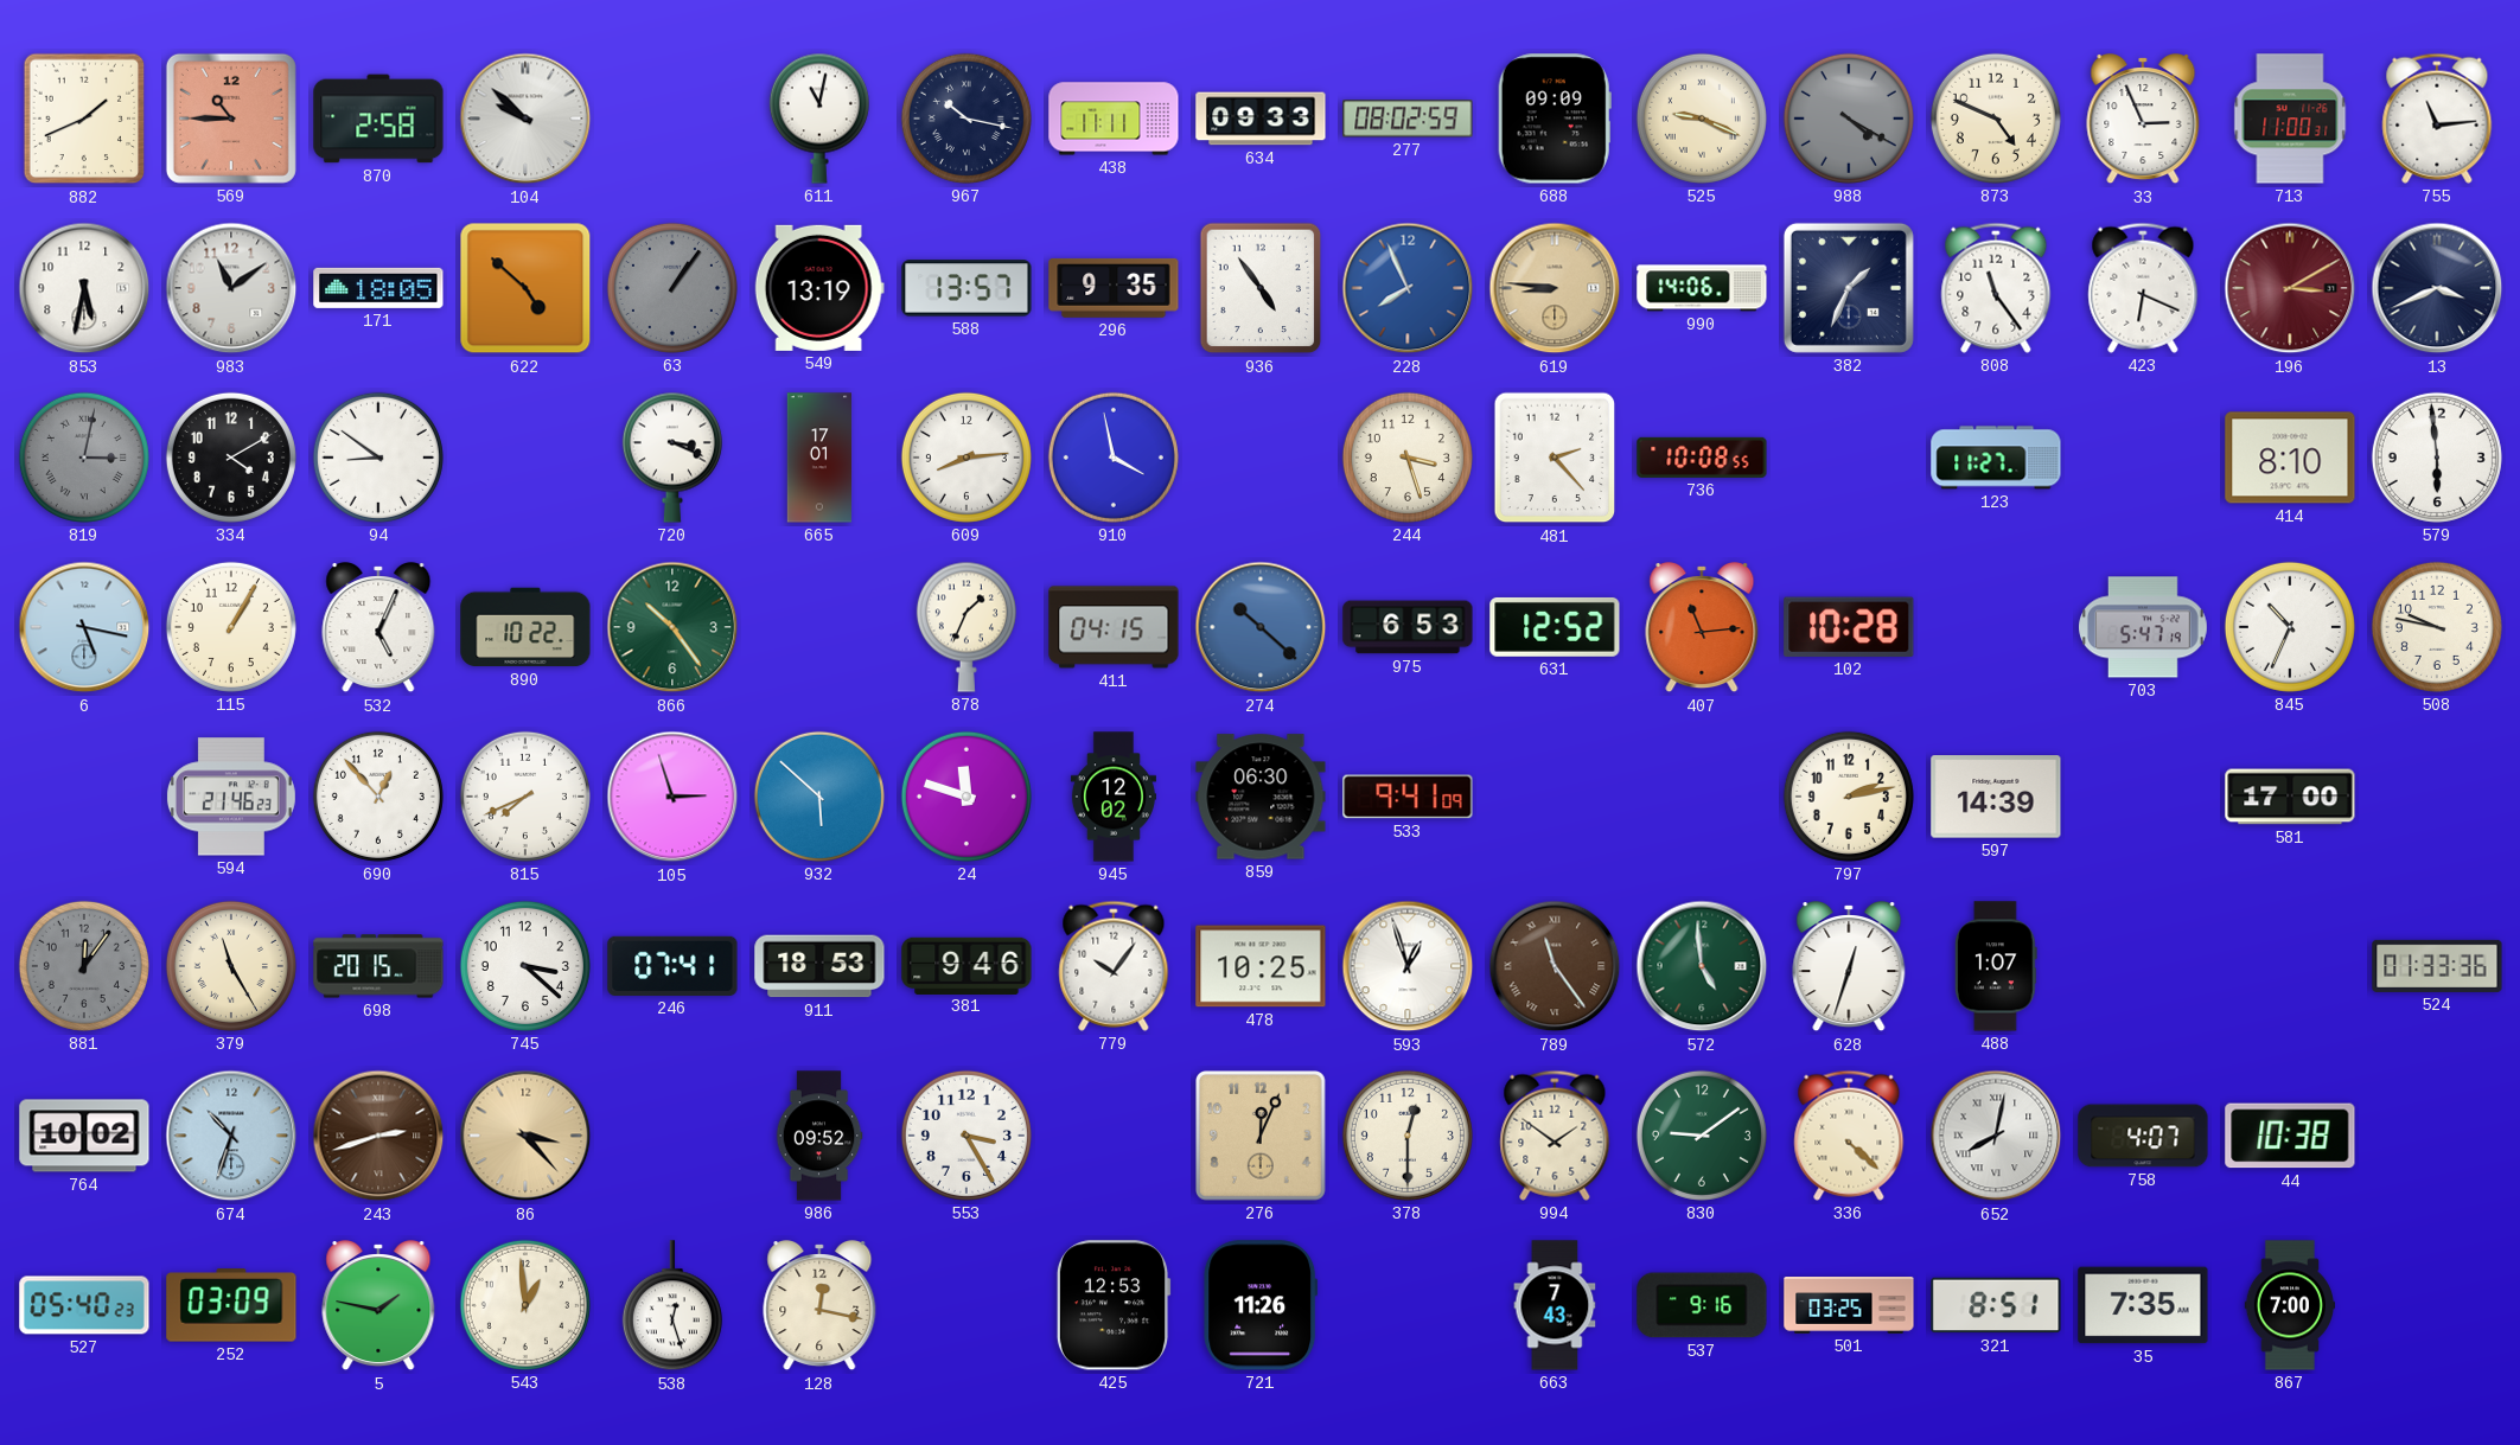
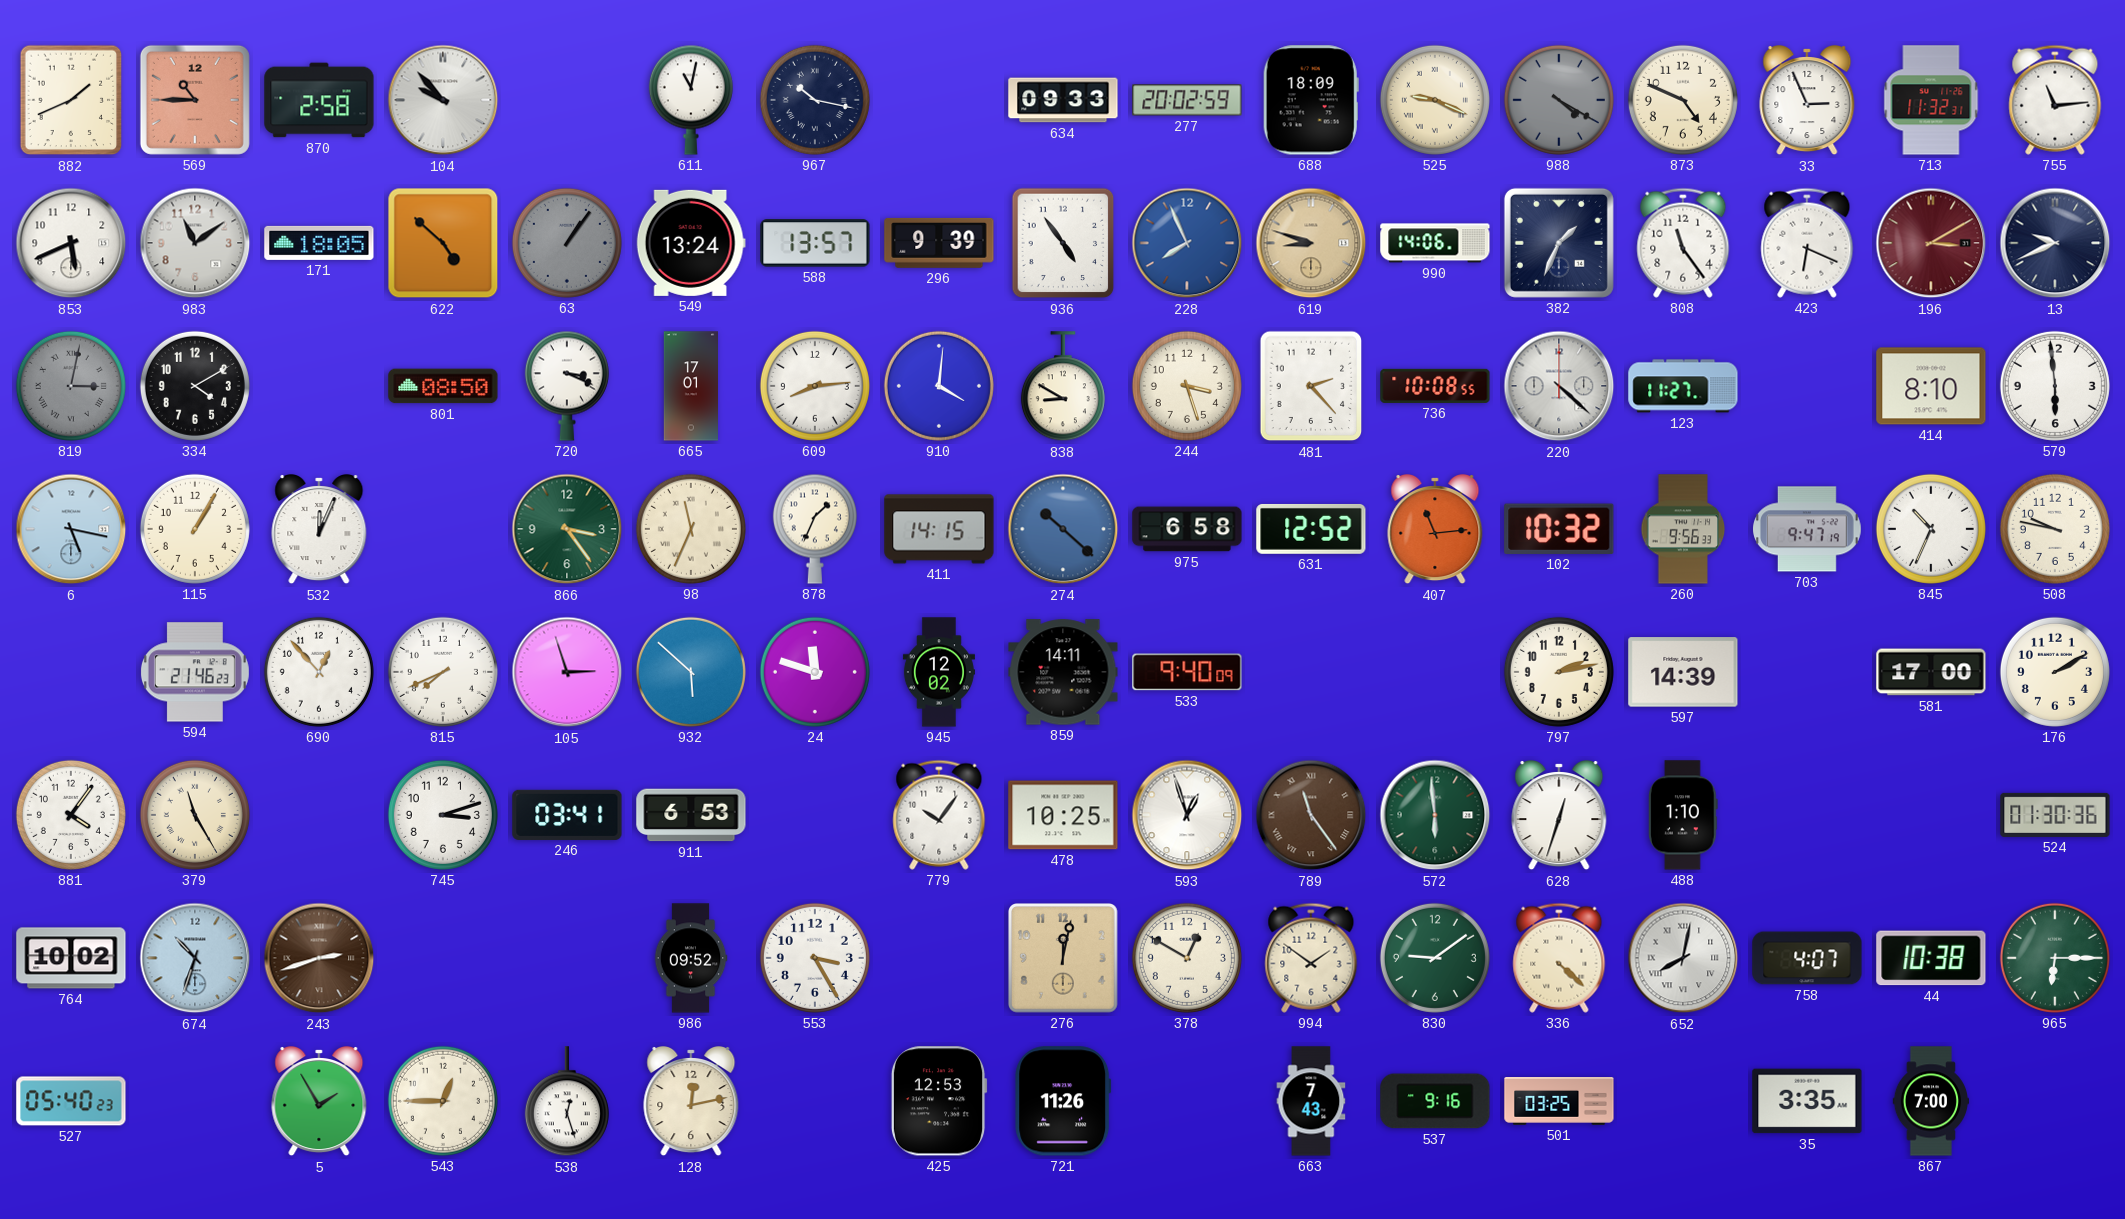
104: 9:52 -> 9:53 (443, 100)
438: 11:11 -> none (1114, 119)
277: 08:02 -> 20:02 (1187, 100)
688: 09:09 -> 18:09 (1311, 100)
713: 11:00 -> 11:32 (1931, 100)
853: 5:32 -> 5:41 (71, 243)
549: 13:19 -> 13:24 (691, 243)
296: 9:35 -> 9:39 (939, 243)
619: 8:46 -> 8:48 (1311, 243)
13: 3:41 -> 9:41 (2055, 243)
94: 8:51 -> none (378, 458)
801: none -> 08:50 (443, 386)
910: 3:58 -> 4:01 (939, 386)
838: none -> 8:50 (1063, 387)
220: none -> 4:22 (1559, 386)
532: 5:04 -> 12:04 (319, 530)
890: 10:22 -> none (525, 627)
866: 10:24 -> 3:24 (567, 529)
98: none -> 11:34 (691, 529)
411: 04:15 -> 14:15 (939, 529)
975: 6:53 -> 6:58 (1187, 529)
102: 10:28 -> 10:32 (1559, 529)
260: none -> 9:56 (1683, 529)
703: 5:47 -> 9:47 (1808, 529)
859: 06:30 -> 14:11 (1063, 672)
533: 9:41 -> 9:40 (1187, 672)
176: none -> 2:10 (2055, 672)
881: 12:06 -> 4:06 (71, 815)
881 dial: grey -> white (71, 815)
698: 20:15 -> none (378, 966)
745: 3:22 -> 3:12 (443, 815)
246: 07:41 -> 03:41 (567, 815)
911: 18:53 -> 6:53 (691, 815)
381: 9:46 -> none (966, 965)
572: 4:59 -> 5:59 (1435, 815)
488: 1:07 -> 1:10 (1683, 815)
524: 01:33 -> 01:30 (2055, 815)
86: 3:23 -> none (525, 1136)
276: 12:04 -> 12:02 (1064, 959)
378: 12:30 -> 12:50 (1187, 958)
965: none -> 6:15 (2055, 958)
252: 03:09 -> none (231, 1305)
5: 1:47 -> 1:55 (319, 1102)
543: 12:59 -> 12:45 (443, 1101)
128: 12:17 -> 12:13 (691, 1102)
321: 8:51 -> none (1996, 1305)
35: 7:35 -> 3:35 (1807, 1101)
